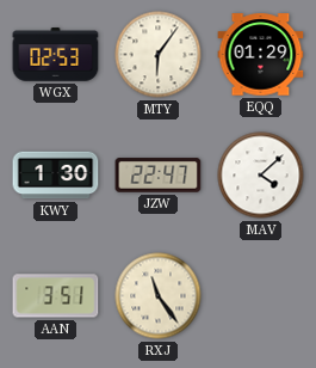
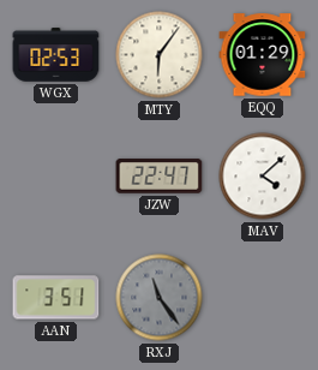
KWY: 1:30 -> none (56, 176)
RXJ dial: cream -> grey (160, 298)
